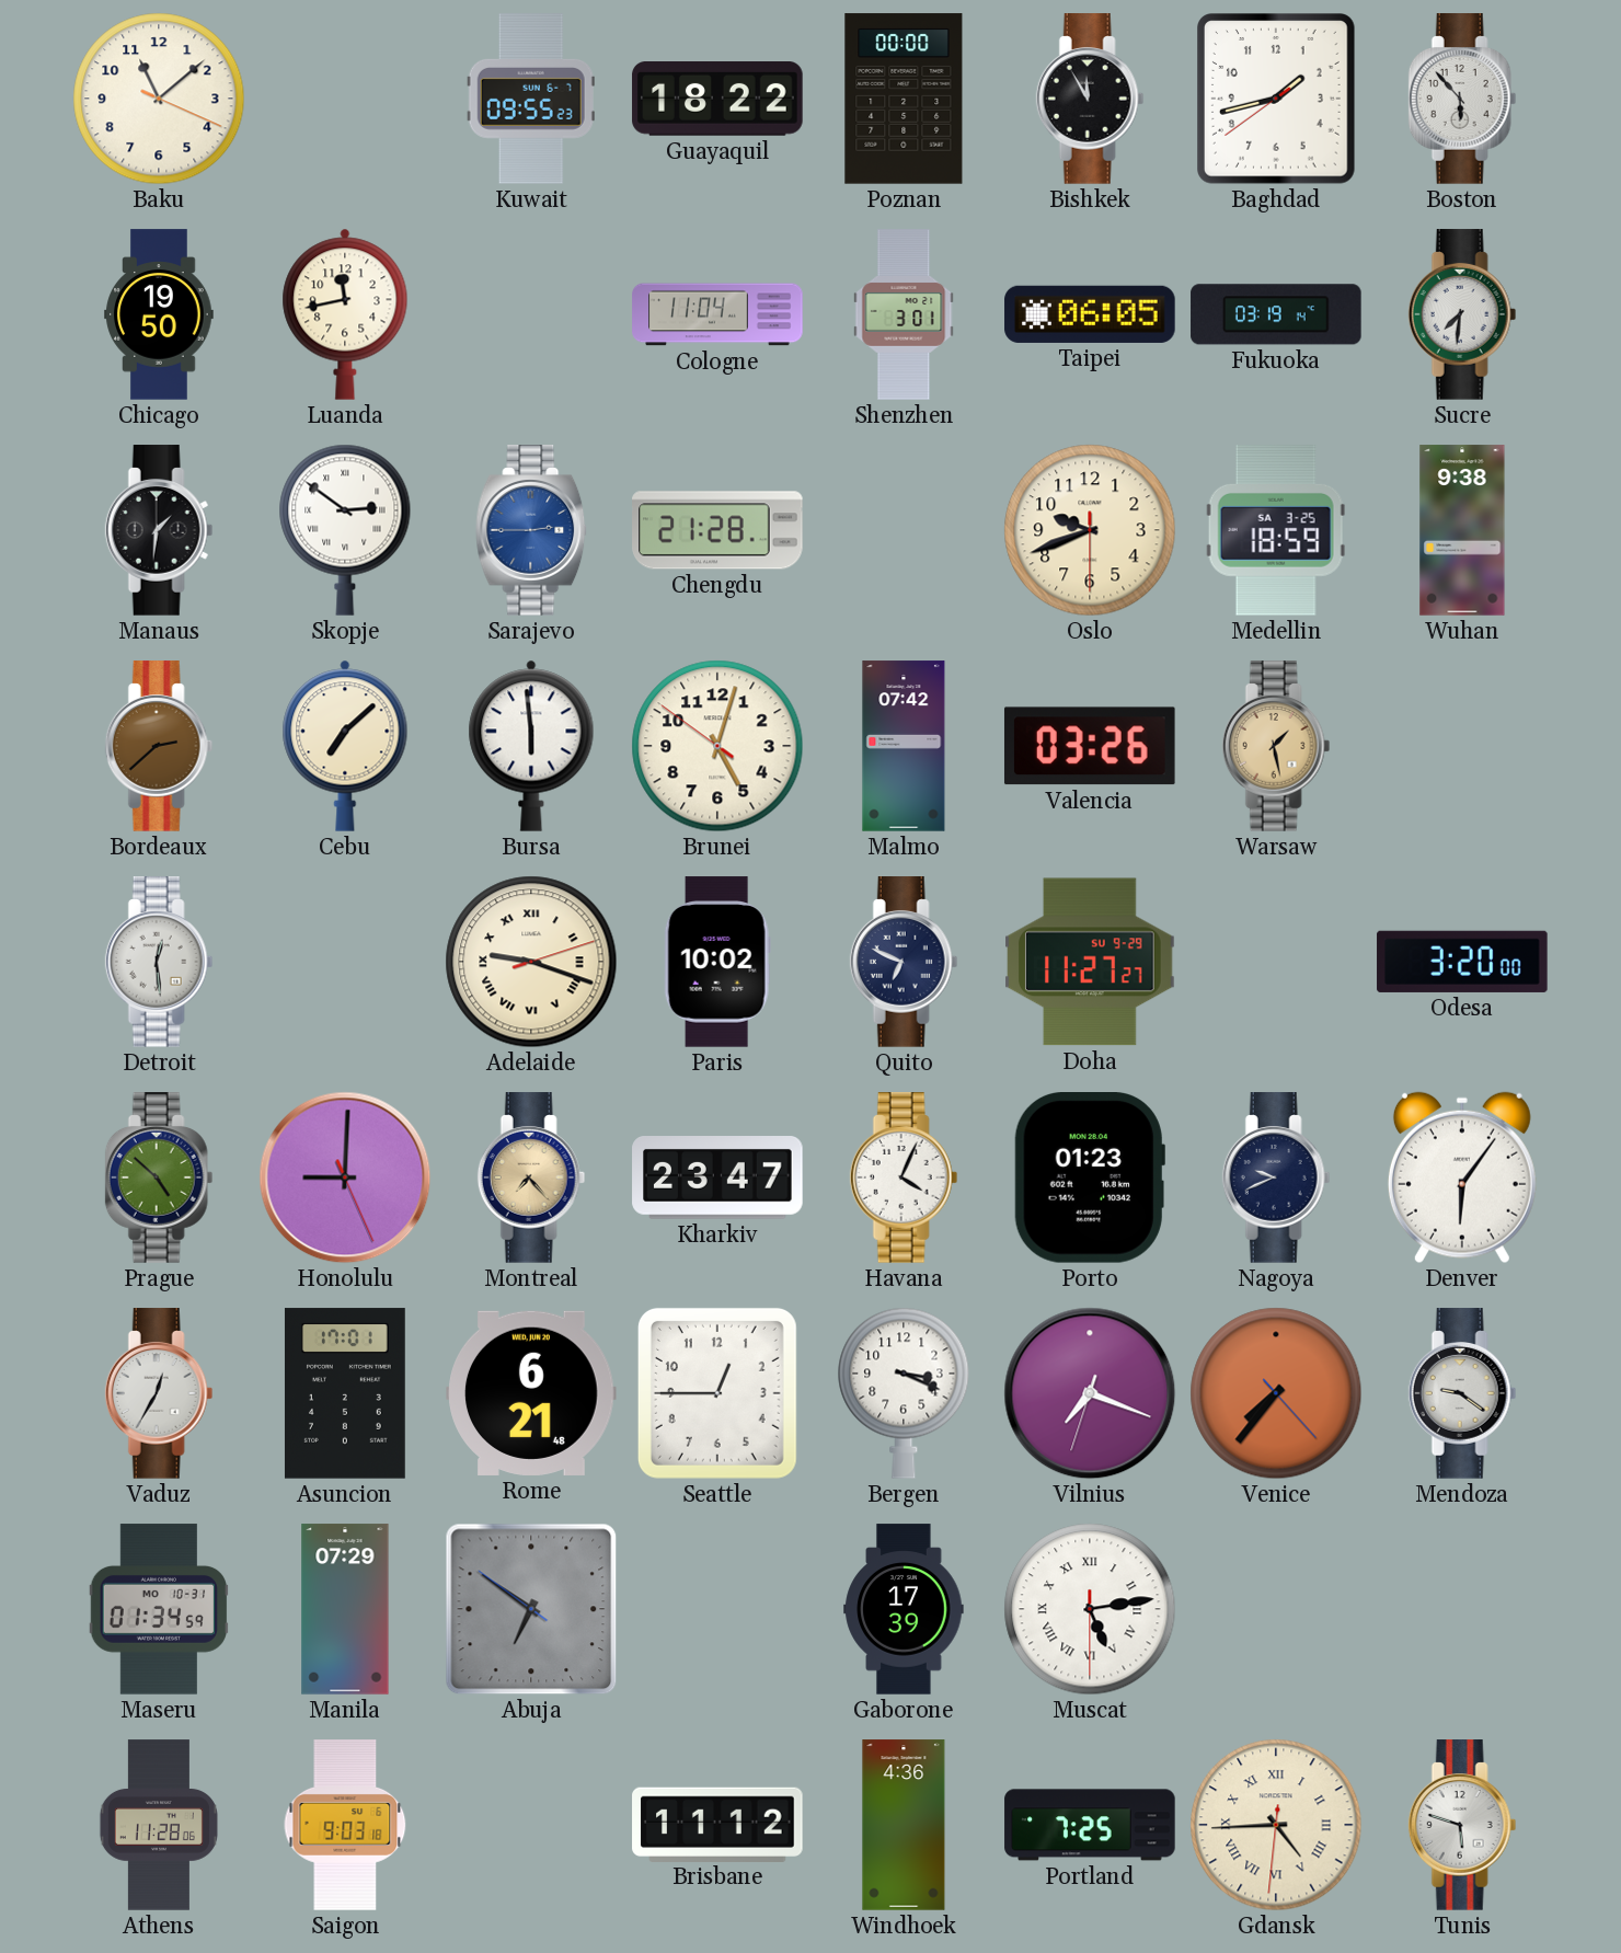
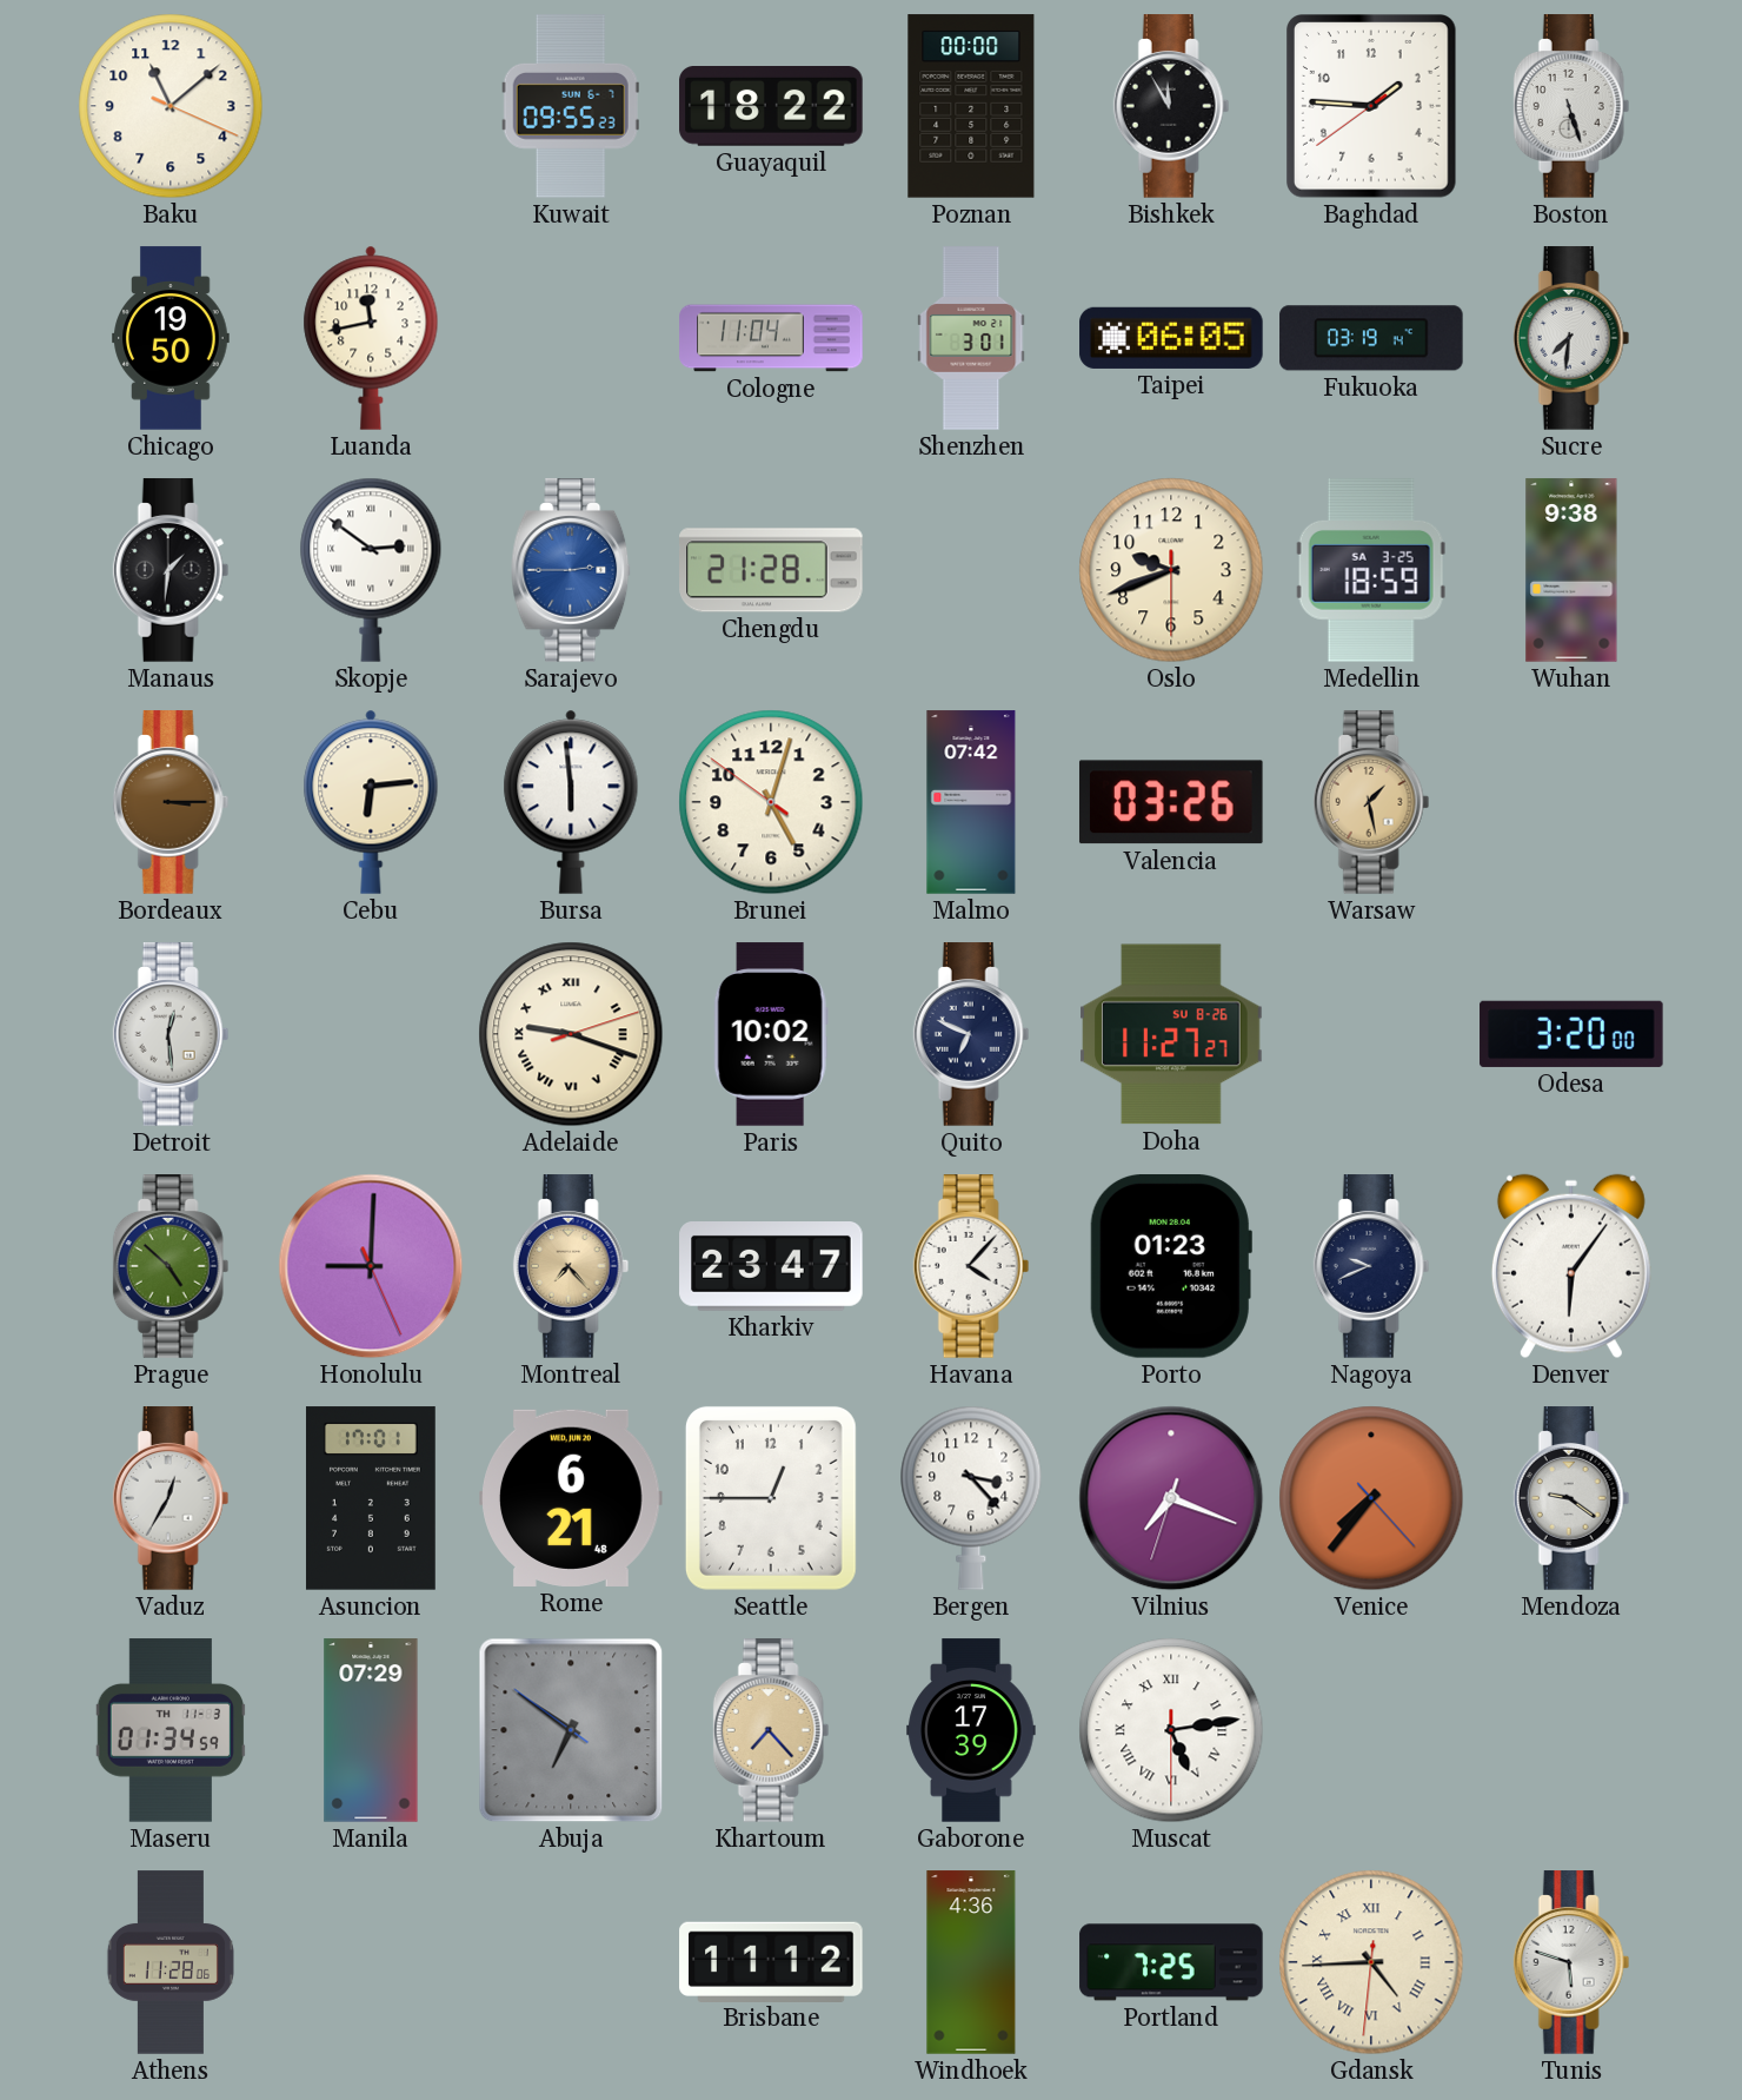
Baghdad: 1:42 -> 1:45 (1372, 107)
Boston: 5:53 -> 5:27 (1571, 106)
Bordeaux: 2:38 -> 3:15 (171, 802)
Cebu: 7:08 -> 6:14 (371, 802)
Doha date: SU 9-29 -> SU 8-26 (1171, 1034)
Havana: 4:04 -> 4:07 (971, 1266)
Bergen: 3:19 -> 3:23 (971, 1498)
Maseru date: MO 10-31 -> TH 11-3 (169, 1730)
Khartoum: none -> 7:23 (771, 1730)
Saigon: 9:03 -> none (345, 1825)
